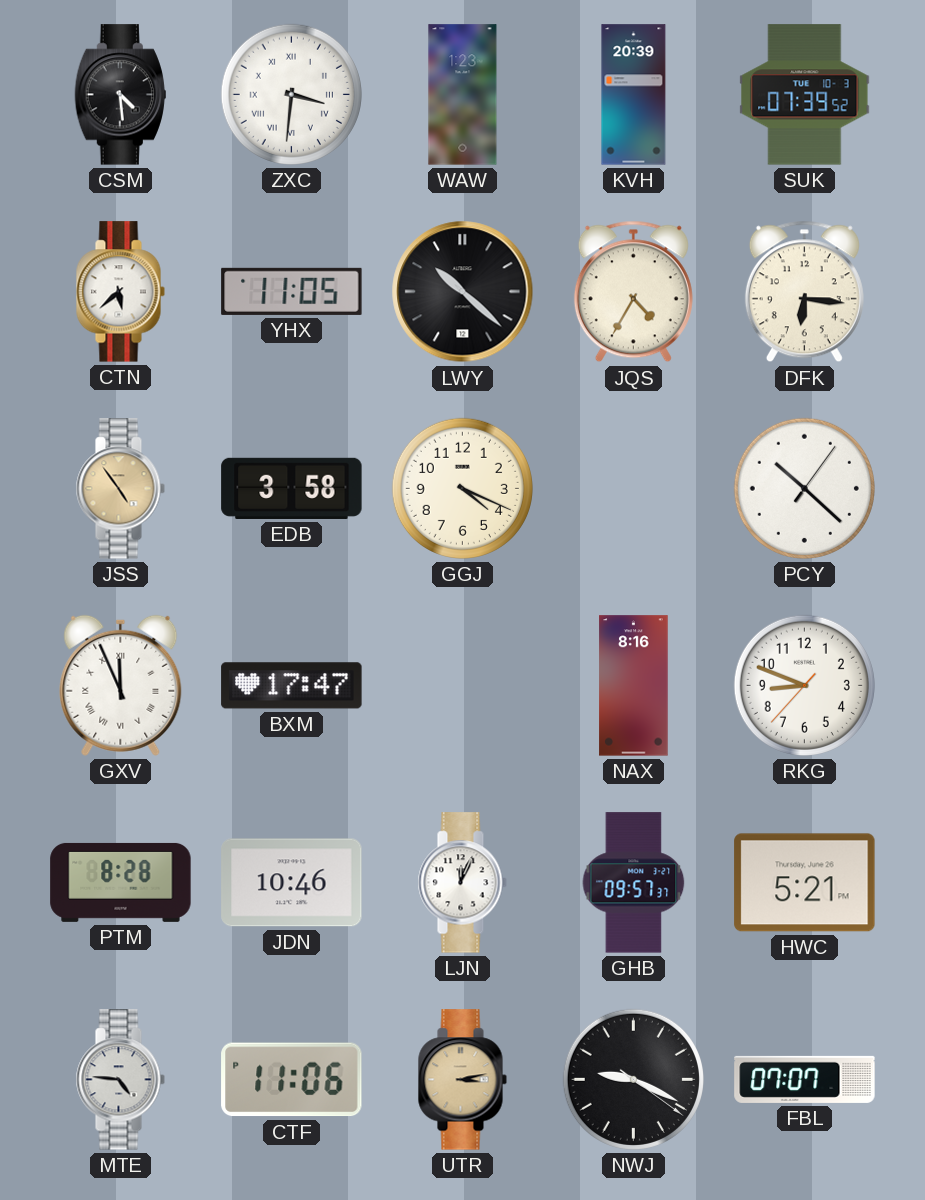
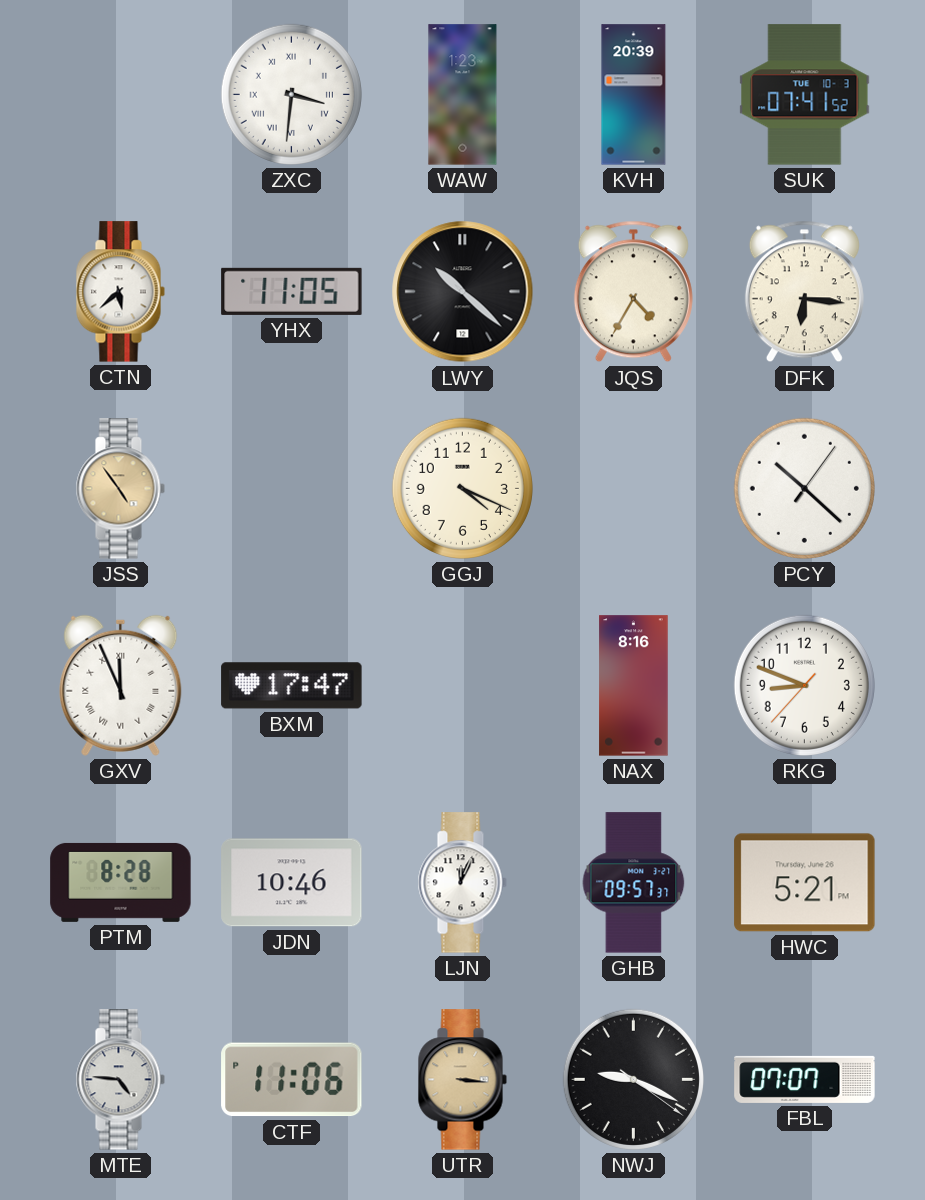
CSM: 4:29 -> none (120, 95)
SUK: 07:39 -> 07:41 (805, 95)
EDB: 3:58 -> none (292, 488)
UTR: 3:13 -> 3:16 (462, 1080)
